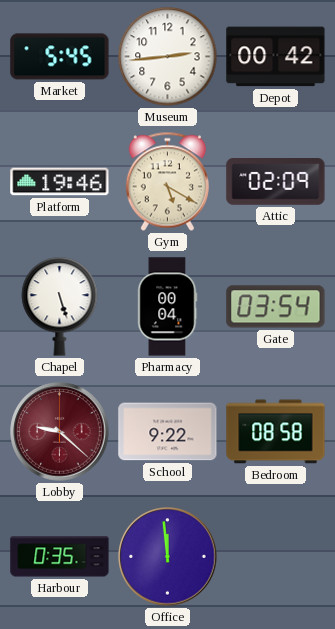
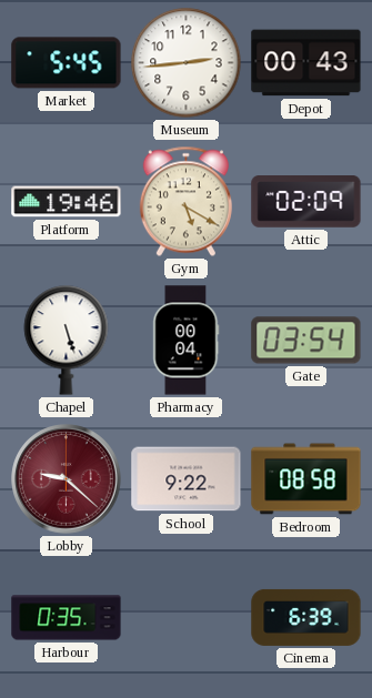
Depot: 00:42 -> 00:43 (306, 63)
Office: 11:59 -> none (168, 557)
Cinema: none -> 6:39 (306, 617)
